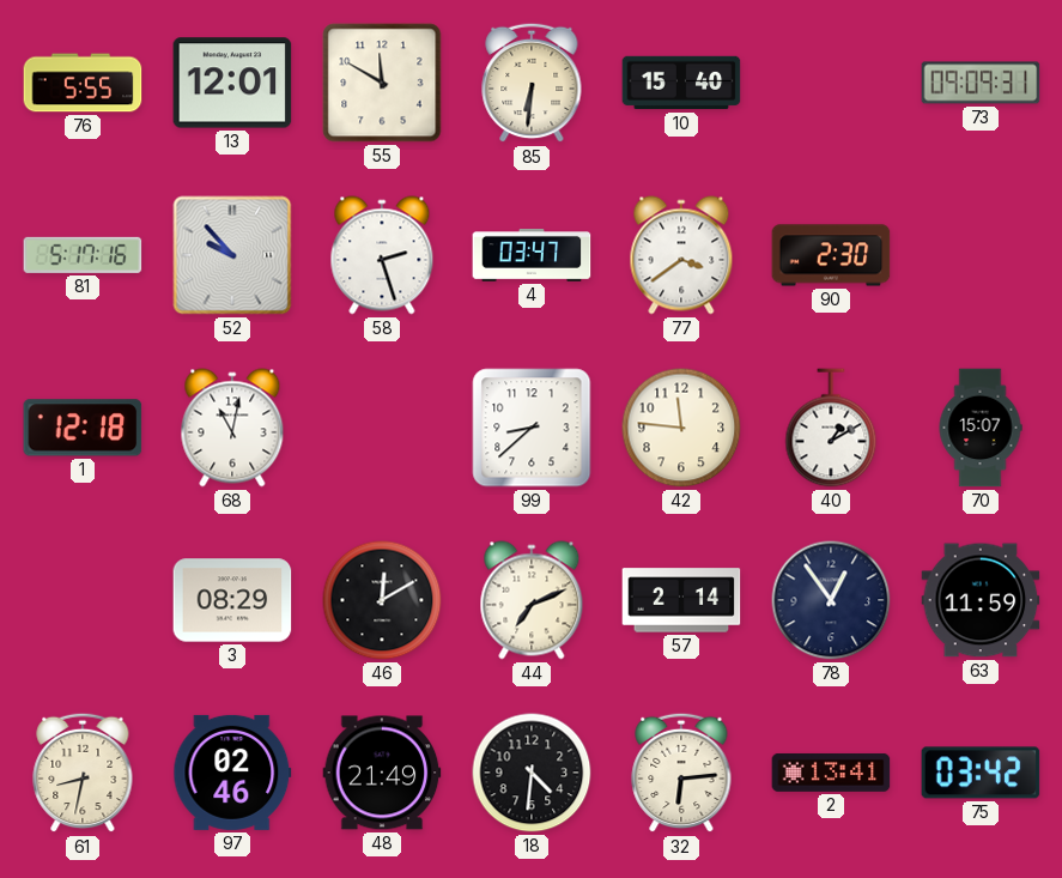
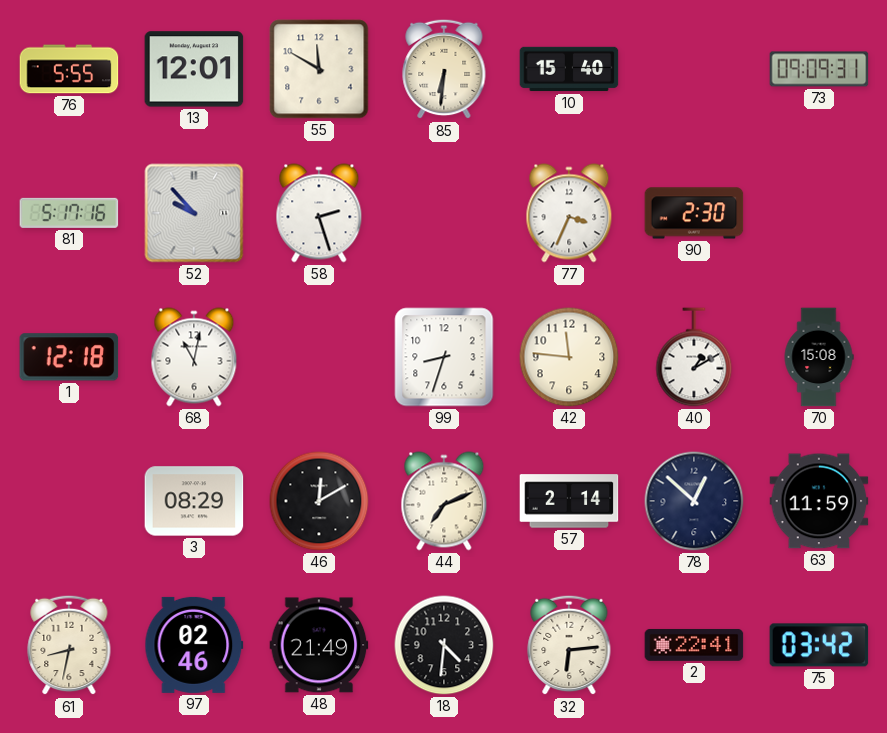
4: 03:47 -> none (532, 256)
77: 3:39 -> 3:34 (569, 213)
99: 8:38 -> 8:33 (444, 357)
70: 15:07 -> 15:08 (819, 357)
78: 12:54 -> 12:52 (694, 501)
2: 13:41 -> 22:41 (694, 645)
